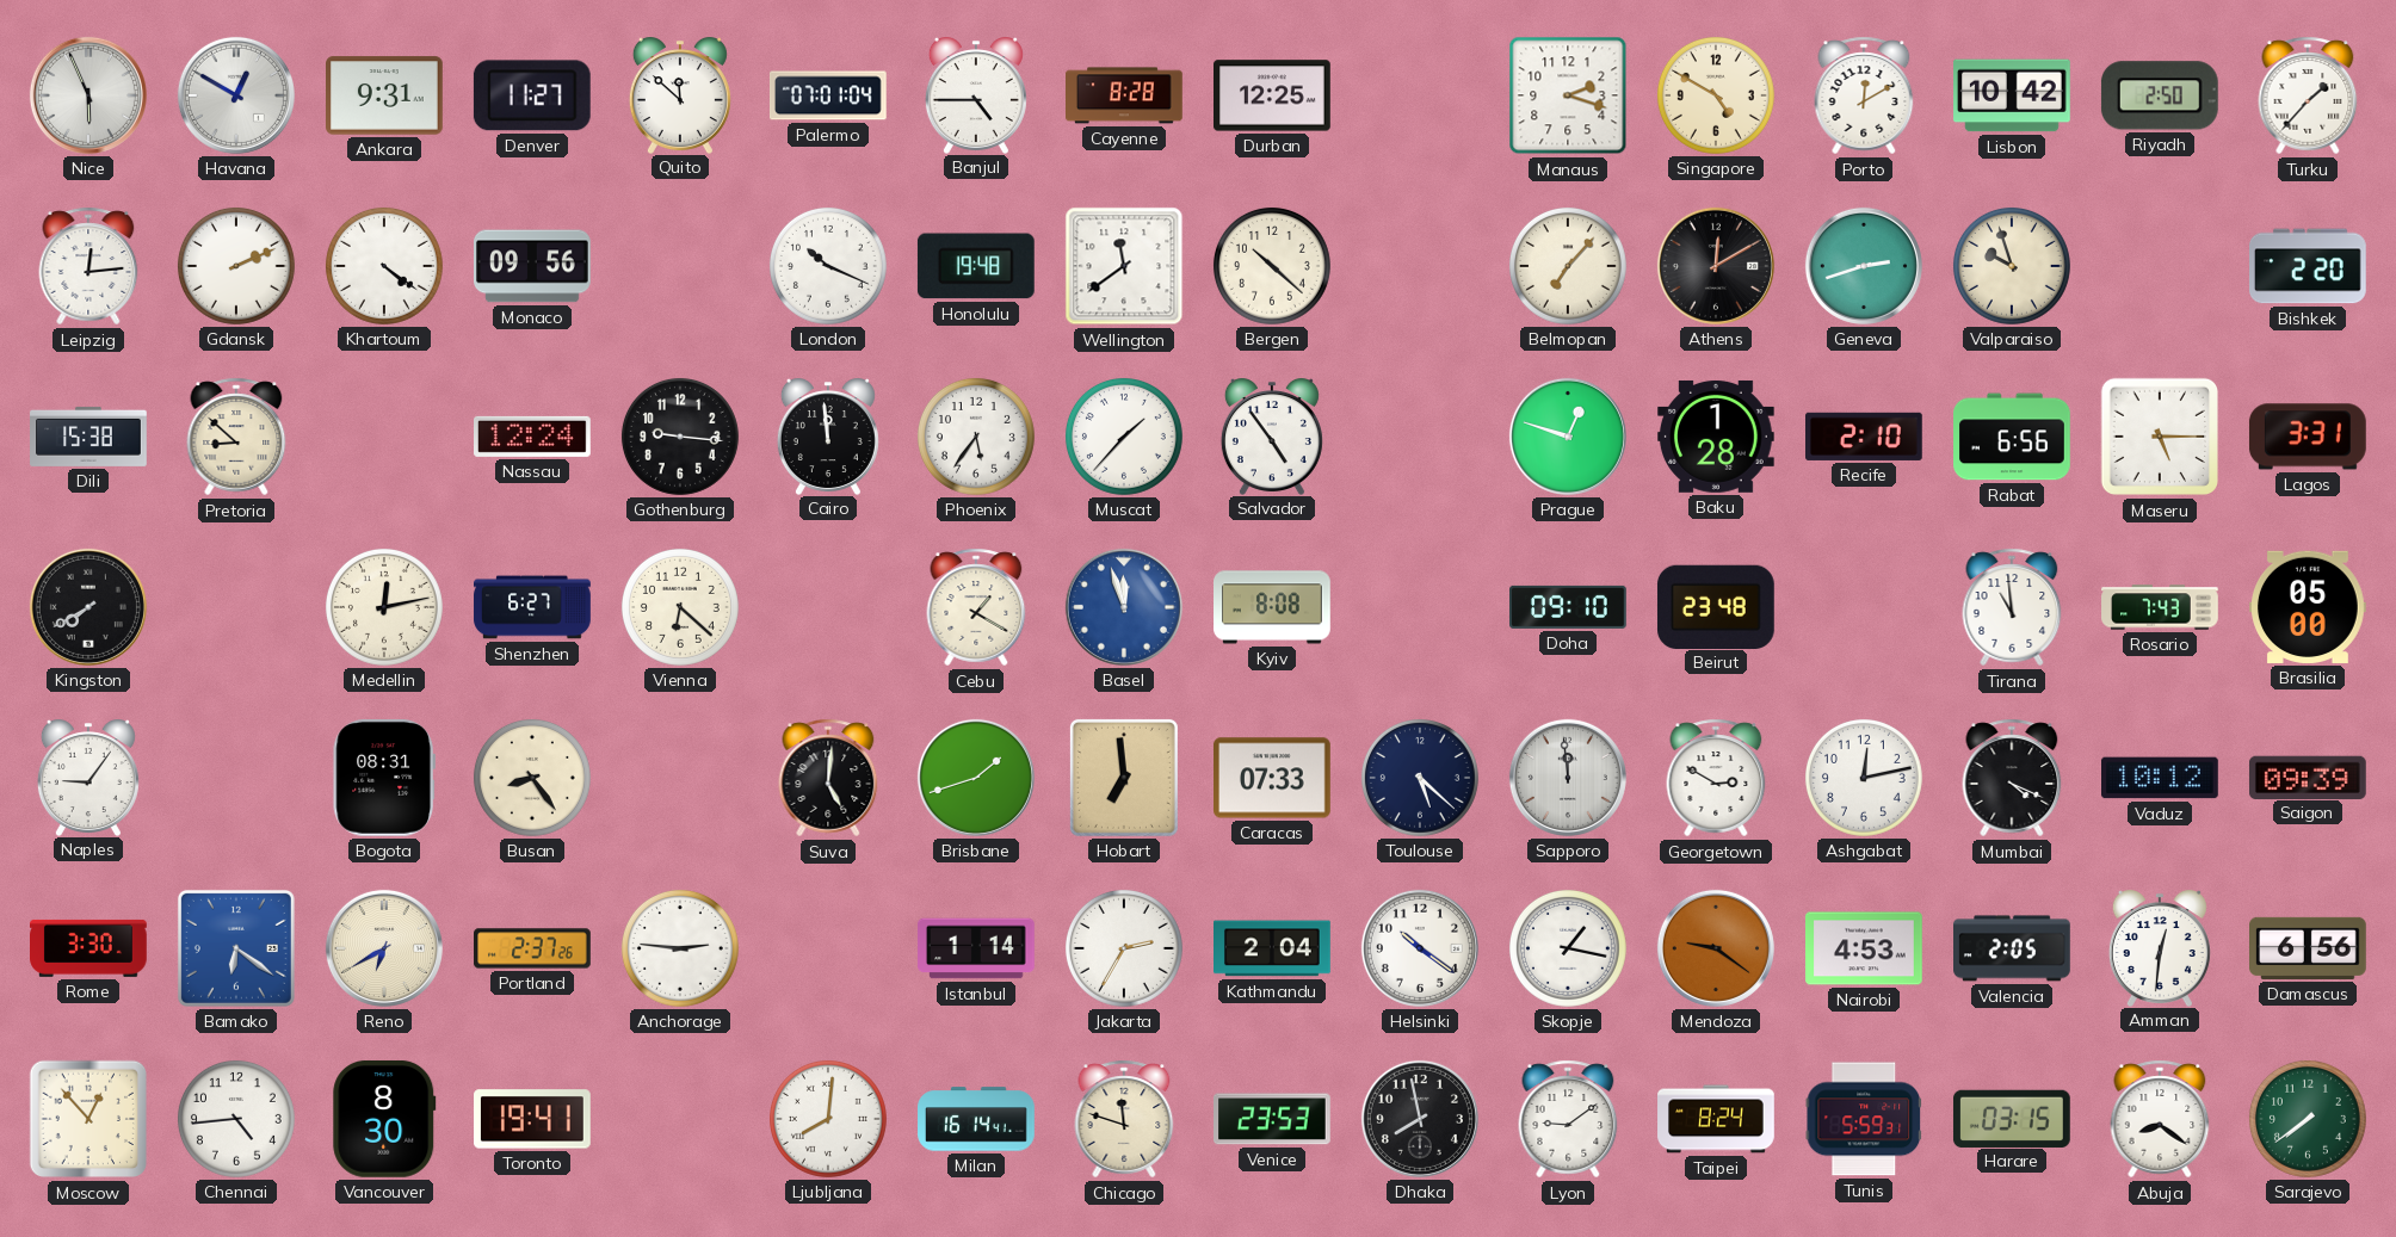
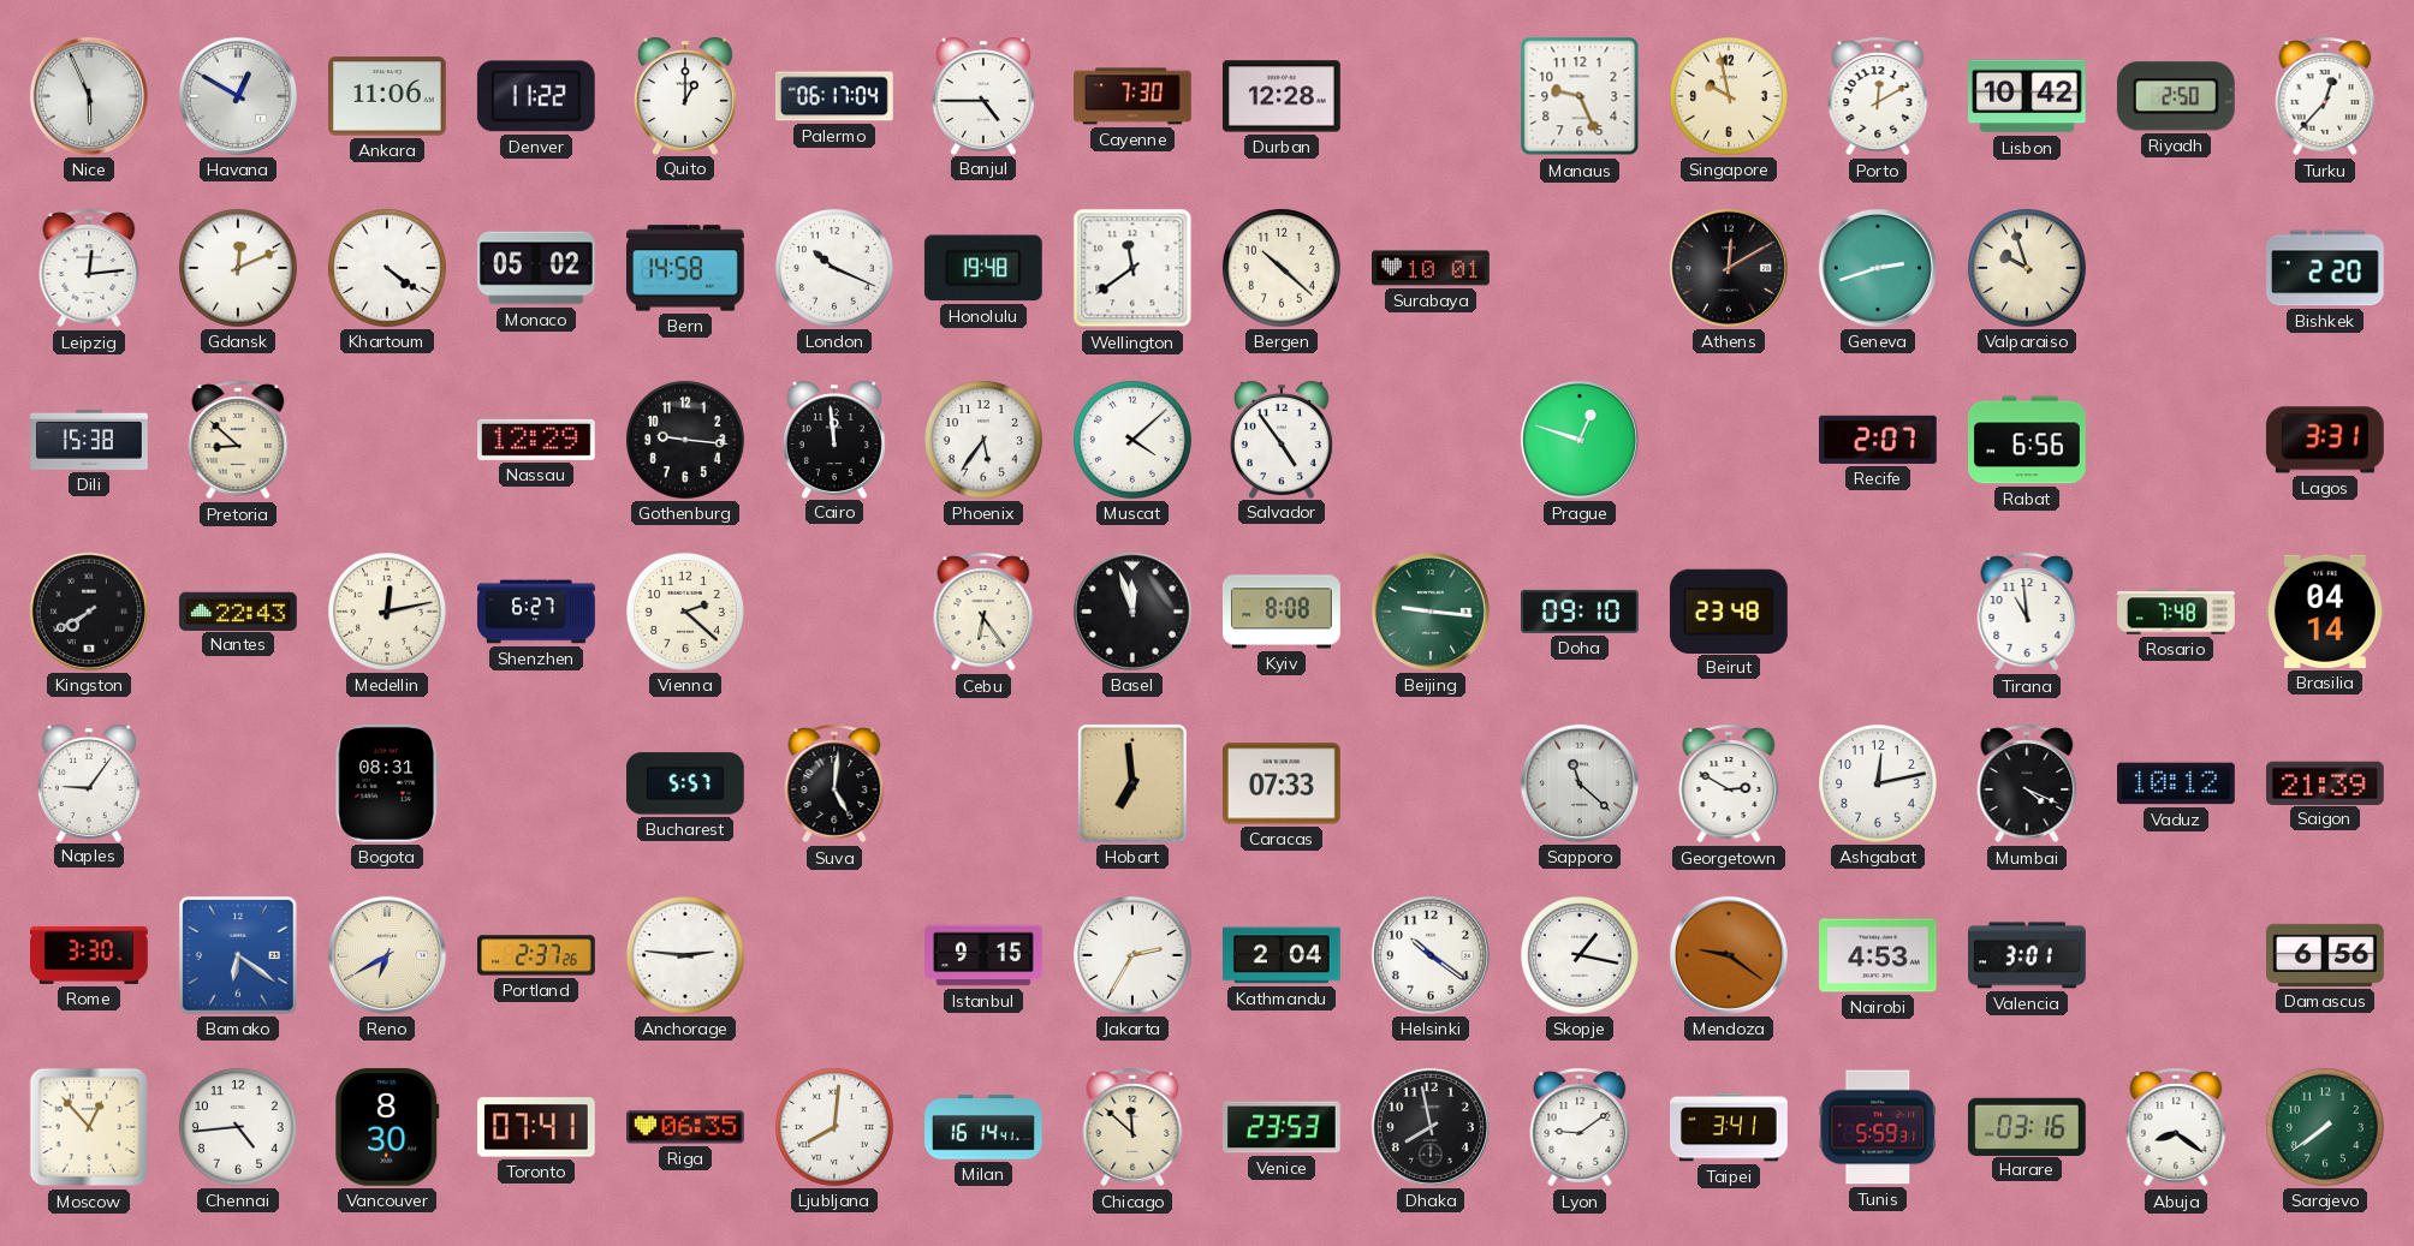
Ankara: 9:31 -> 11:06 (388, 96)
Denver: 11:27 -> 11:22 (536, 96)
Quito: 11:52 -> 1:00 (685, 96)
Palermo: 07:01 -> 06:17 (836, 96)
Cayenne: 8:28 -> 7:30 (1134, 96)
Durban: 12:25 -> 12:28 (1283, 96)
Manaus: 2:18 -> 9:26 (1580, 96)
Singapore: 4:50 -> 9:58 (1729, 96)
Turku: 1:37 -> 12:37 (2325, 96)
Gdansk: 2:11 -> 12:11 (238, 268)
Monaco: 09:56 -> 05:02 (537, 268)
Bern: none -> 14:58 (686, 268)
Surabaya: none -> 10:01 (1432, 268)
Belmopan: 7:07 -> none (1568, 266)
Nassau: 12:24 -> 12:29 (537, 440)
Muscat: 1:37 -> 4:08 (1132, 440)
Baku: 1:28 -> none (1717, 437)
Recife: 2:10 -> 2:07 (1879, 440)
Maseru: 5:15 -> none (2160, 437)
Nantes: none -> 22:43 (239, 610)
Vienna: 6:22 -> 2:22 (685, 612)
Cebu: 1:20 -> 6:24 (983, 612)
Basel dial: blue -> black (1132, 612)
Beijing: none -> 9:16 (1431, 612)
Rosario: 7:43 -> 7:48 (2176, 612)
Brasilia: 05:00 -> 04:14 (2326, 612)
Busan: 8:24 -> none (532, 778)
Bucharest: none -> 5:57 (686, 783)
Brisbane: 1:42 -> none (976, 778)
Toulouse: 5:22 -> none (1420, 778)
Sapporo: 11:59 -> 11:22 (1580, 783)
Saigon: 09:39 -> 21:39 (2325, 782)
Istanbul: 1:14 -> 9:15 (983, 955)
Valencia: 2:05 -> 3:01 (2028, 955)
Amman: 12:31 -> none (2160, 948)
Toronto: 19:41 -> 07:41 (537, 1127)
Riga: none -> 06:35 (685, 1127)
Chicago: 11:48 -> 11:52 (1132, 1127)
Taipei: 8:24 -> 3:41 (1729, 1127)
Harare: 03:15 -> 03:16 (2027, 1126)
